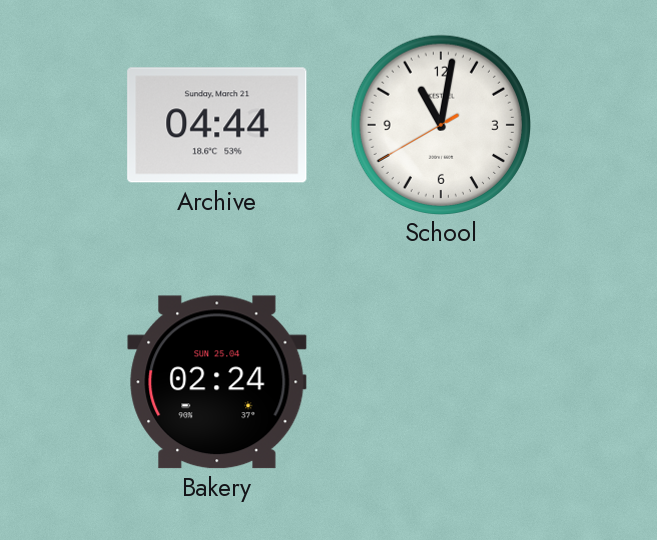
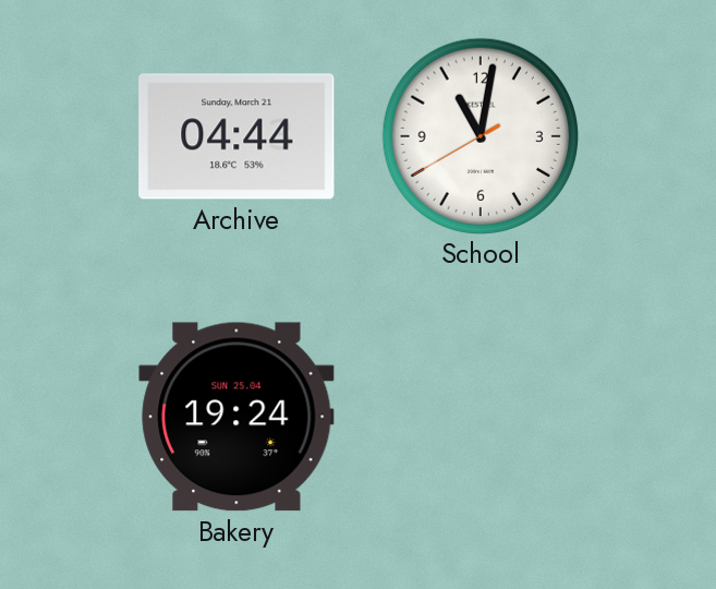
Bakery: 02:24 -> 19:24 (236, 417)
